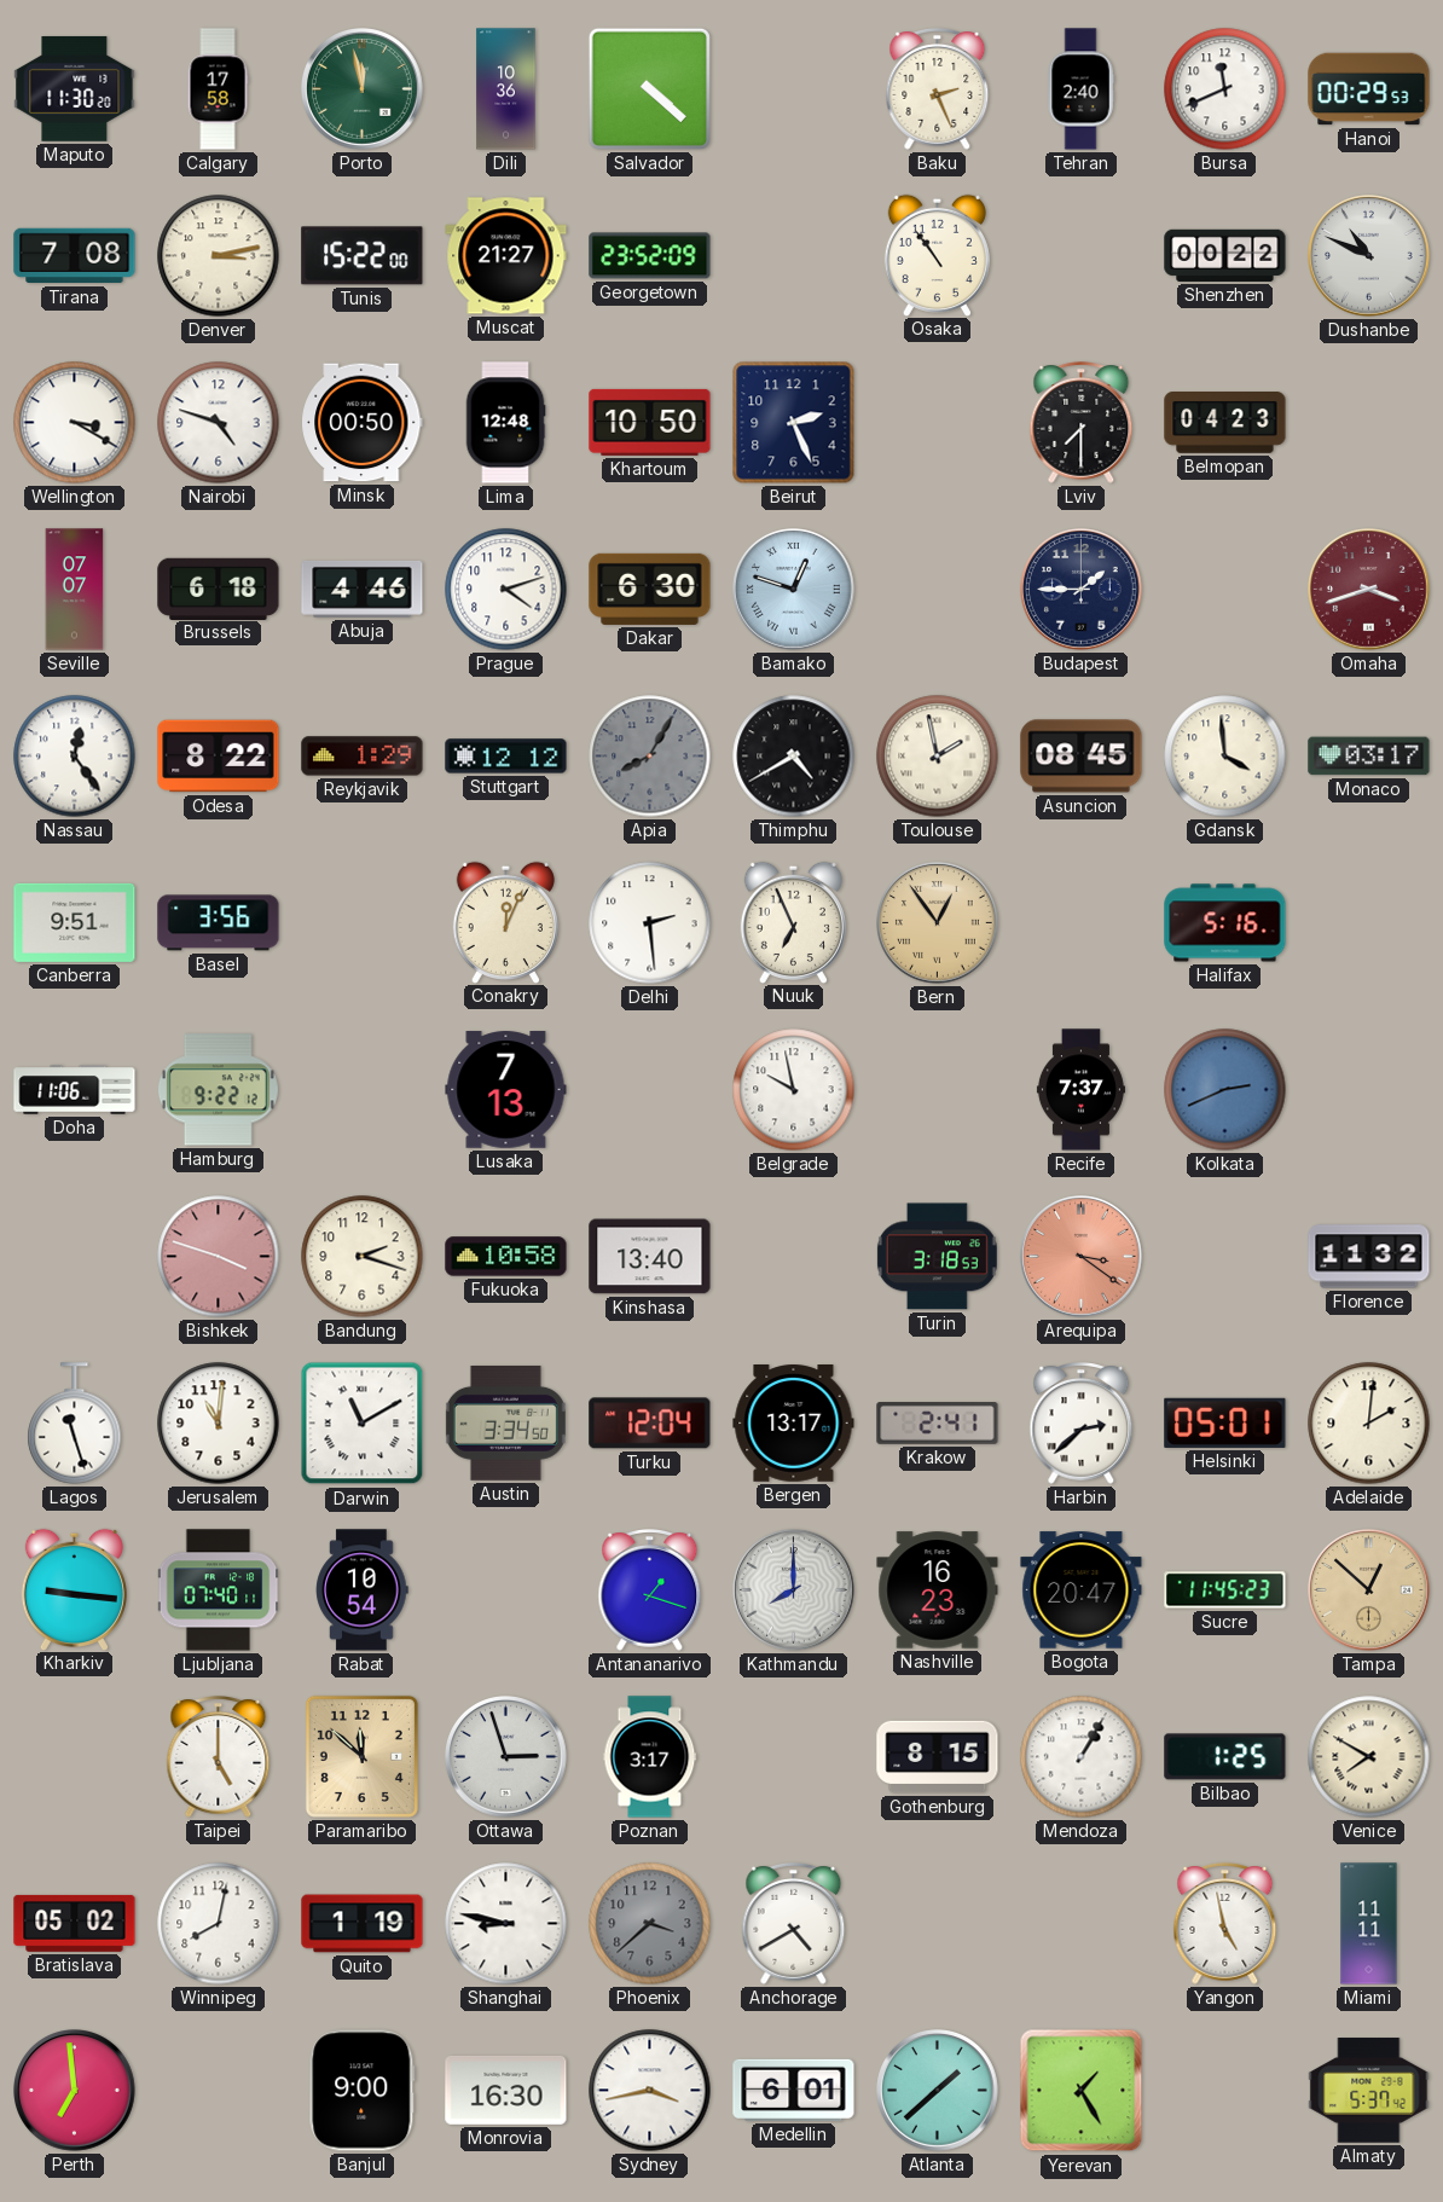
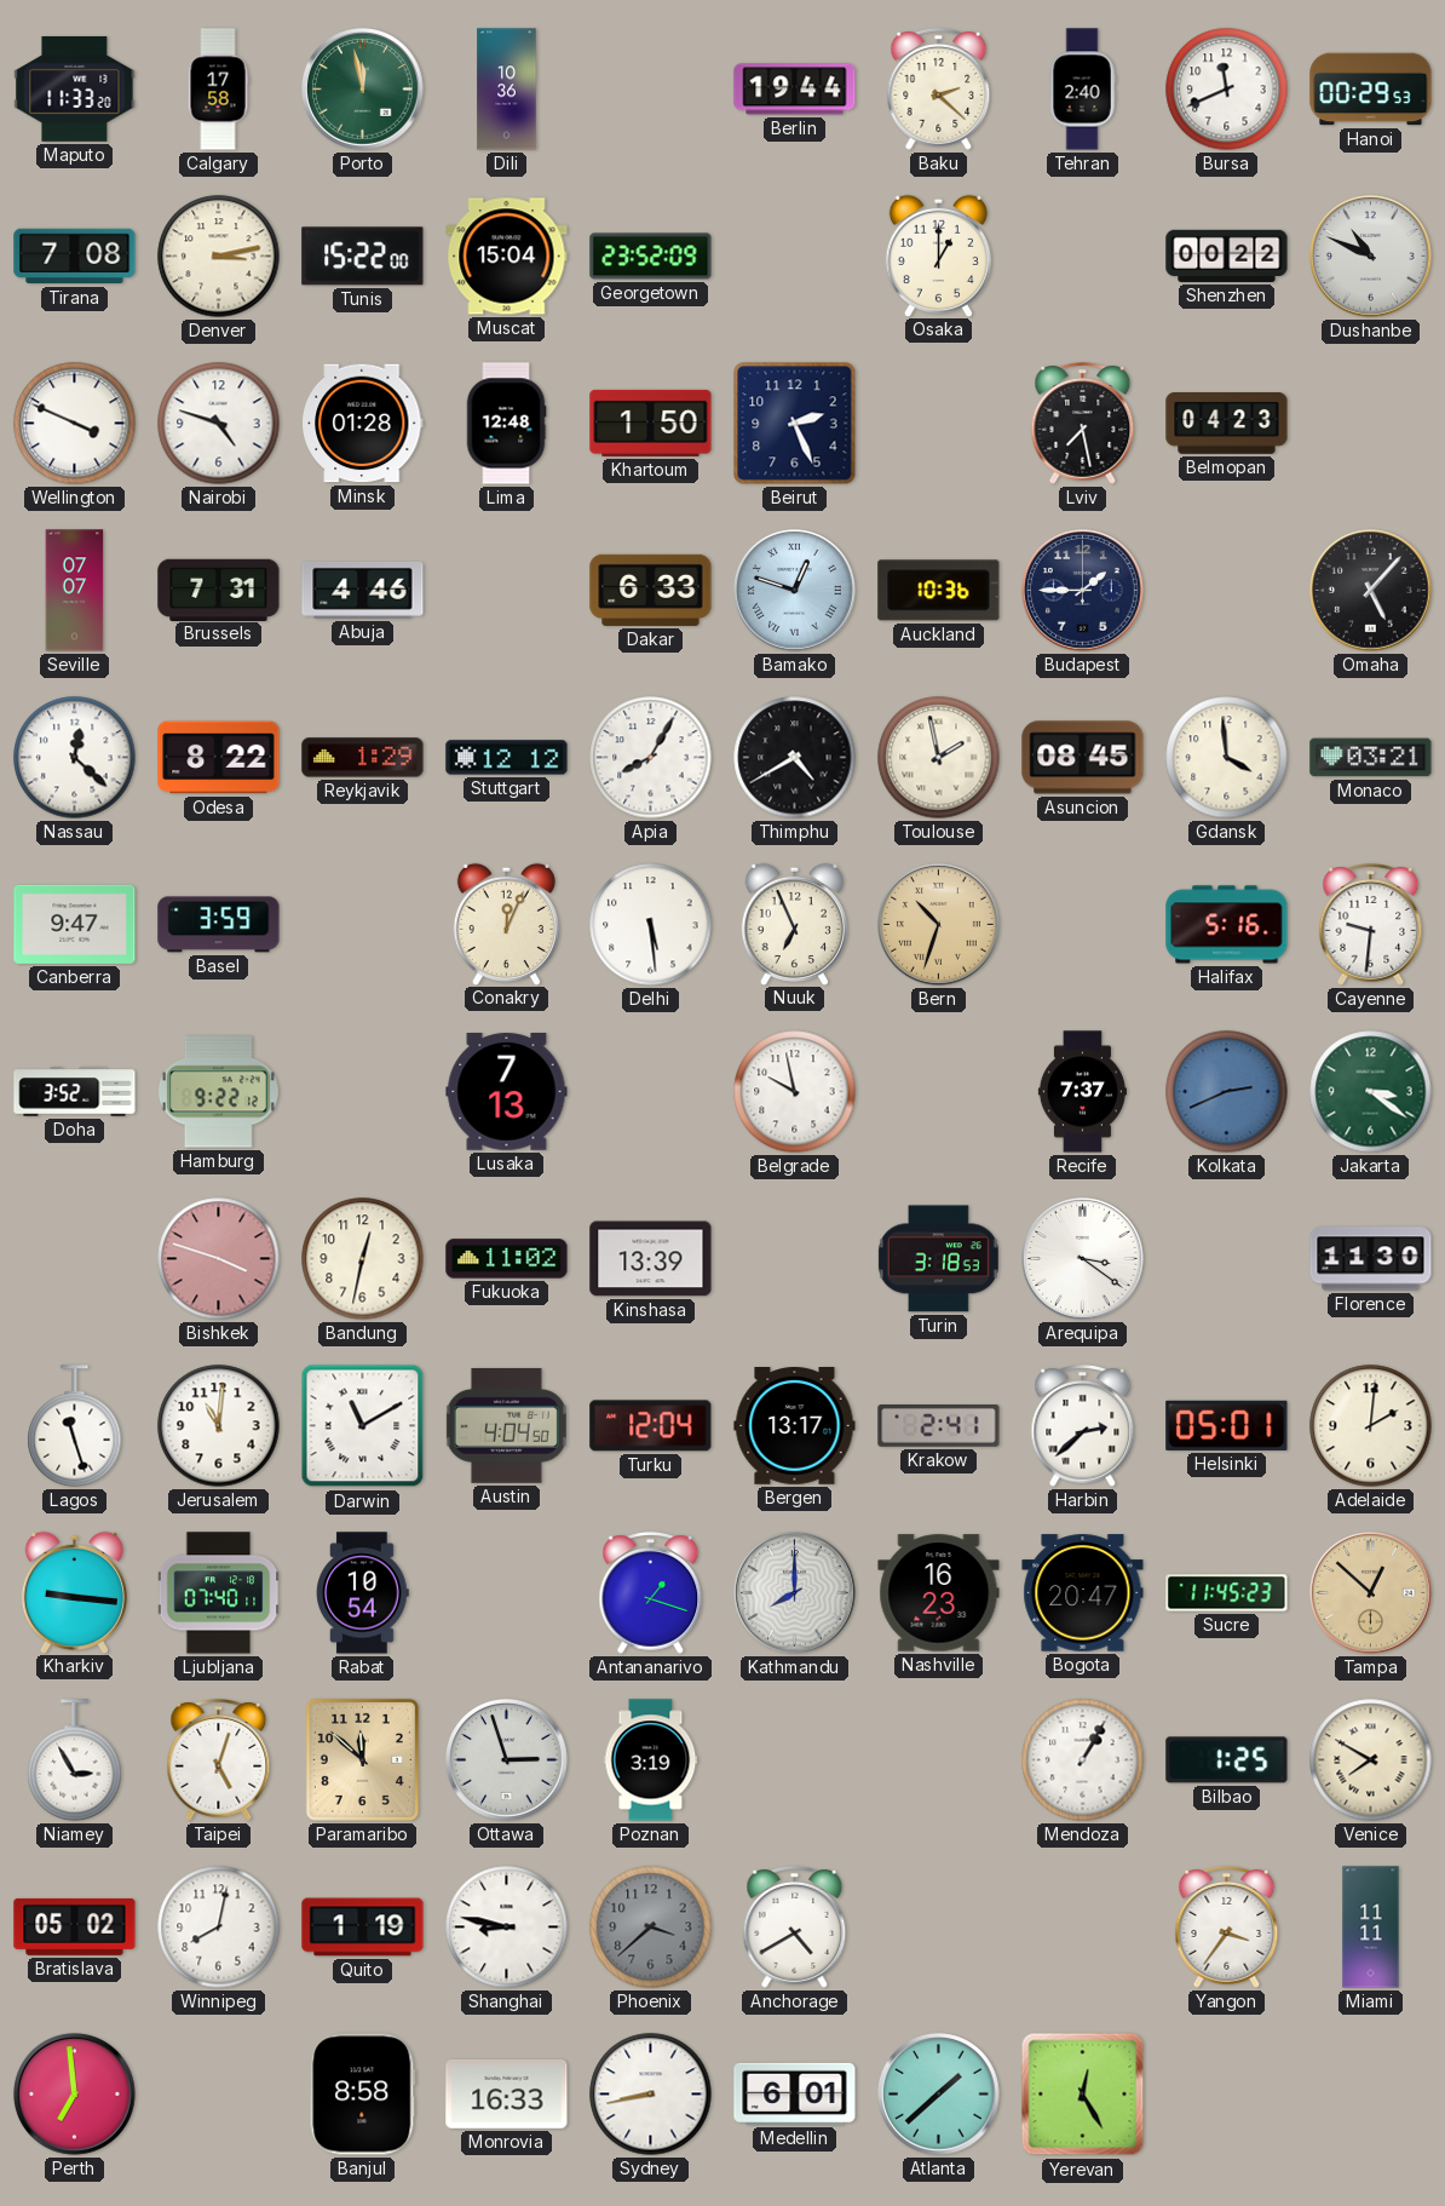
Maputo: 11:30 -> 11:33 (75, 88)
Salvador: 4:22 -> none (649, 88)
Berlin: none -> 19:44 (795, 90)
Baku: 2:26 -> 2:22 (939, 90)
Muscat: 21:27 -> 15:04 (507, 257)
Osaka: 10:54 -> 1:00 (938, 255)
Wellington: 3:20 -> 3:49 (75, 424)
Minsk: 00:50 -> 01:28 (363, 424)
Khartoum: 10:50 -> 1:50 (651, 423)
Lviv: 7:30 -> 7:28 (1083, 424)
Brussels: 6:18 -> 7:31 (219, 590)
Prague: 4:12 -> none (506, 590)
Dakar: 6:30 -> 6:33 (651, 590)
Auckland: none -> 10:36 (939, 591)
Omaha: 3:42 -> 5:07 (1371, 591)
Omaha dial: burgundy -> black (1371, 591)
Nassau: 12:24 -> 12:22 (75, 758)
Apia dial: grey -> white (651, 758)
Monaco: 03:17 -> 03:21 (1371, 758)
Canberra: 9:51 -> 9:47 (75, 924)
Basel: 3:56 -> 3:59 (219, 925)
Delhi: 2:29 -> 5:29 (651, 925)
Bern: 12:54 -> 10:33 (939, 925)
Cayenne: none -> 9:31 (1371, 925)
Doha: 11:06 -> 3:52 (75, 1092)
Jakarta: none -> 3:21 (1371, 1092)
Bandung: 2:18 -> 12:32 (363, 1259)
Fukuoka: 10:58 -> 11:02 (507, 1259)
Kinshasa: 13:40 -> 13:39 (651, 1259)
Arequipa dial: salmon -> white (1083, 1259)
Florence: 11:32 -> 11:30 (1371, 1259)
Austin: 3:34 -> 4:04 (506, 1425)
Niamey: none -> 2:55 (75, 1760)
Taipei: 5:00 -> 5:03 (219, 1760)
Poznan: 3:17 -> 3:19 (651, 1760)
Gothenburg: 8:15 -> none (938, 1757)
Yangon: 4:58 -> 3:36 (1227, 1928)
Banjul: 9:00 -> 8:58 (363, 2095)
Monrovia: 16:30 -> 16:33 (507, 2093)
Sydney: 3:43 -> 8:43 (651, 2095)
Yerevan: 1:25 -> 12:25 (1083, 2095)
Almaty: 5:37 -> none (1369, 2091)
